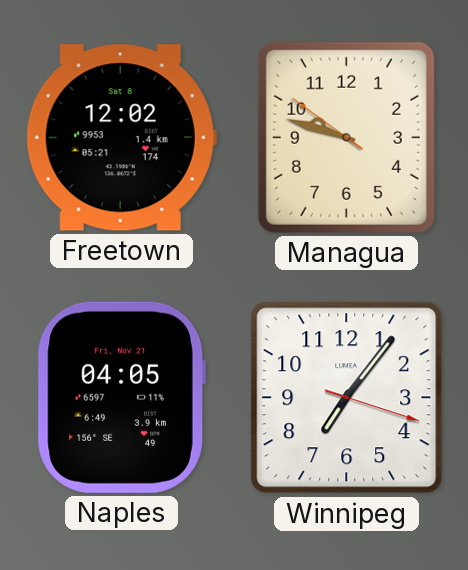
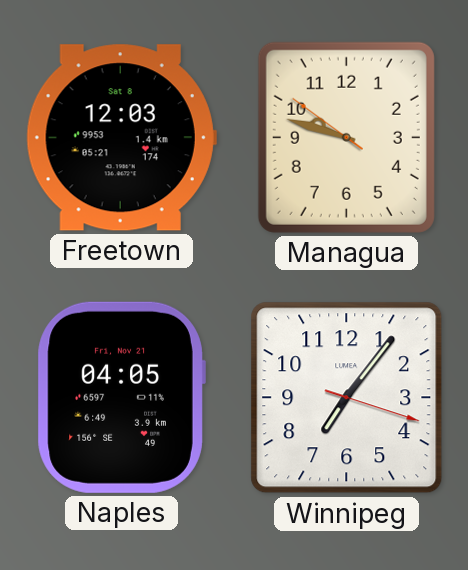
Freetown: 12:02 -> 12:03 (121, 138)
